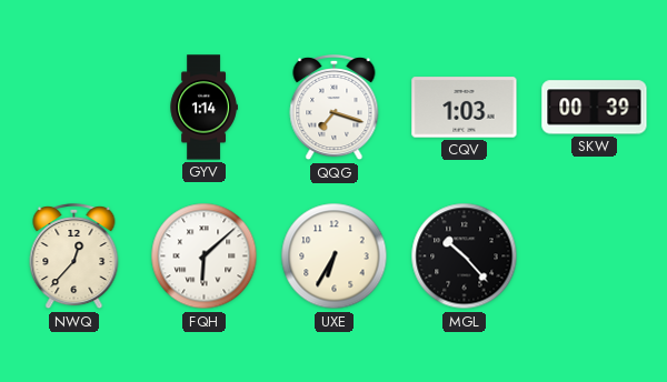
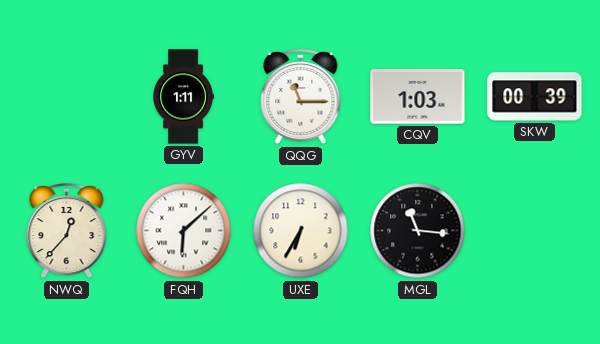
GYV: 1:14 -> 1:11 (183, 97)
QQG: 7:18 -> 11:15 (301, 97)
MGL: 10:23 -> 11:16 (418, 231)
